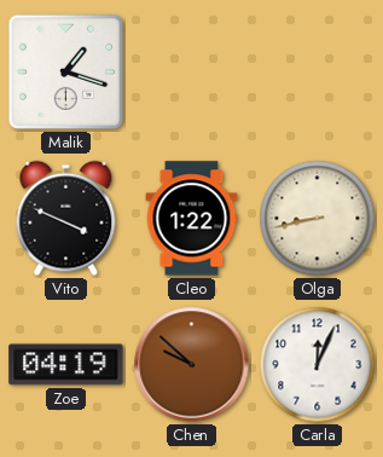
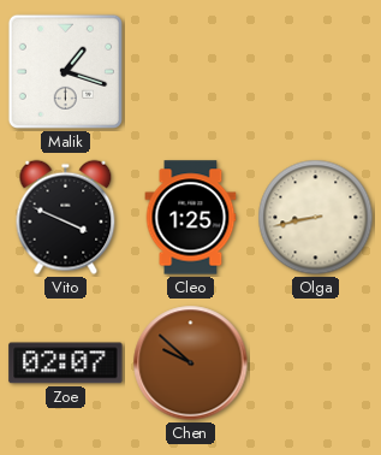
Cleo: 1:22 -> 1:25 (191, 218)
Zoe: 04:19 -> 02:07 (66, 364)
Carla: 12:04 -> none (318, 365)
